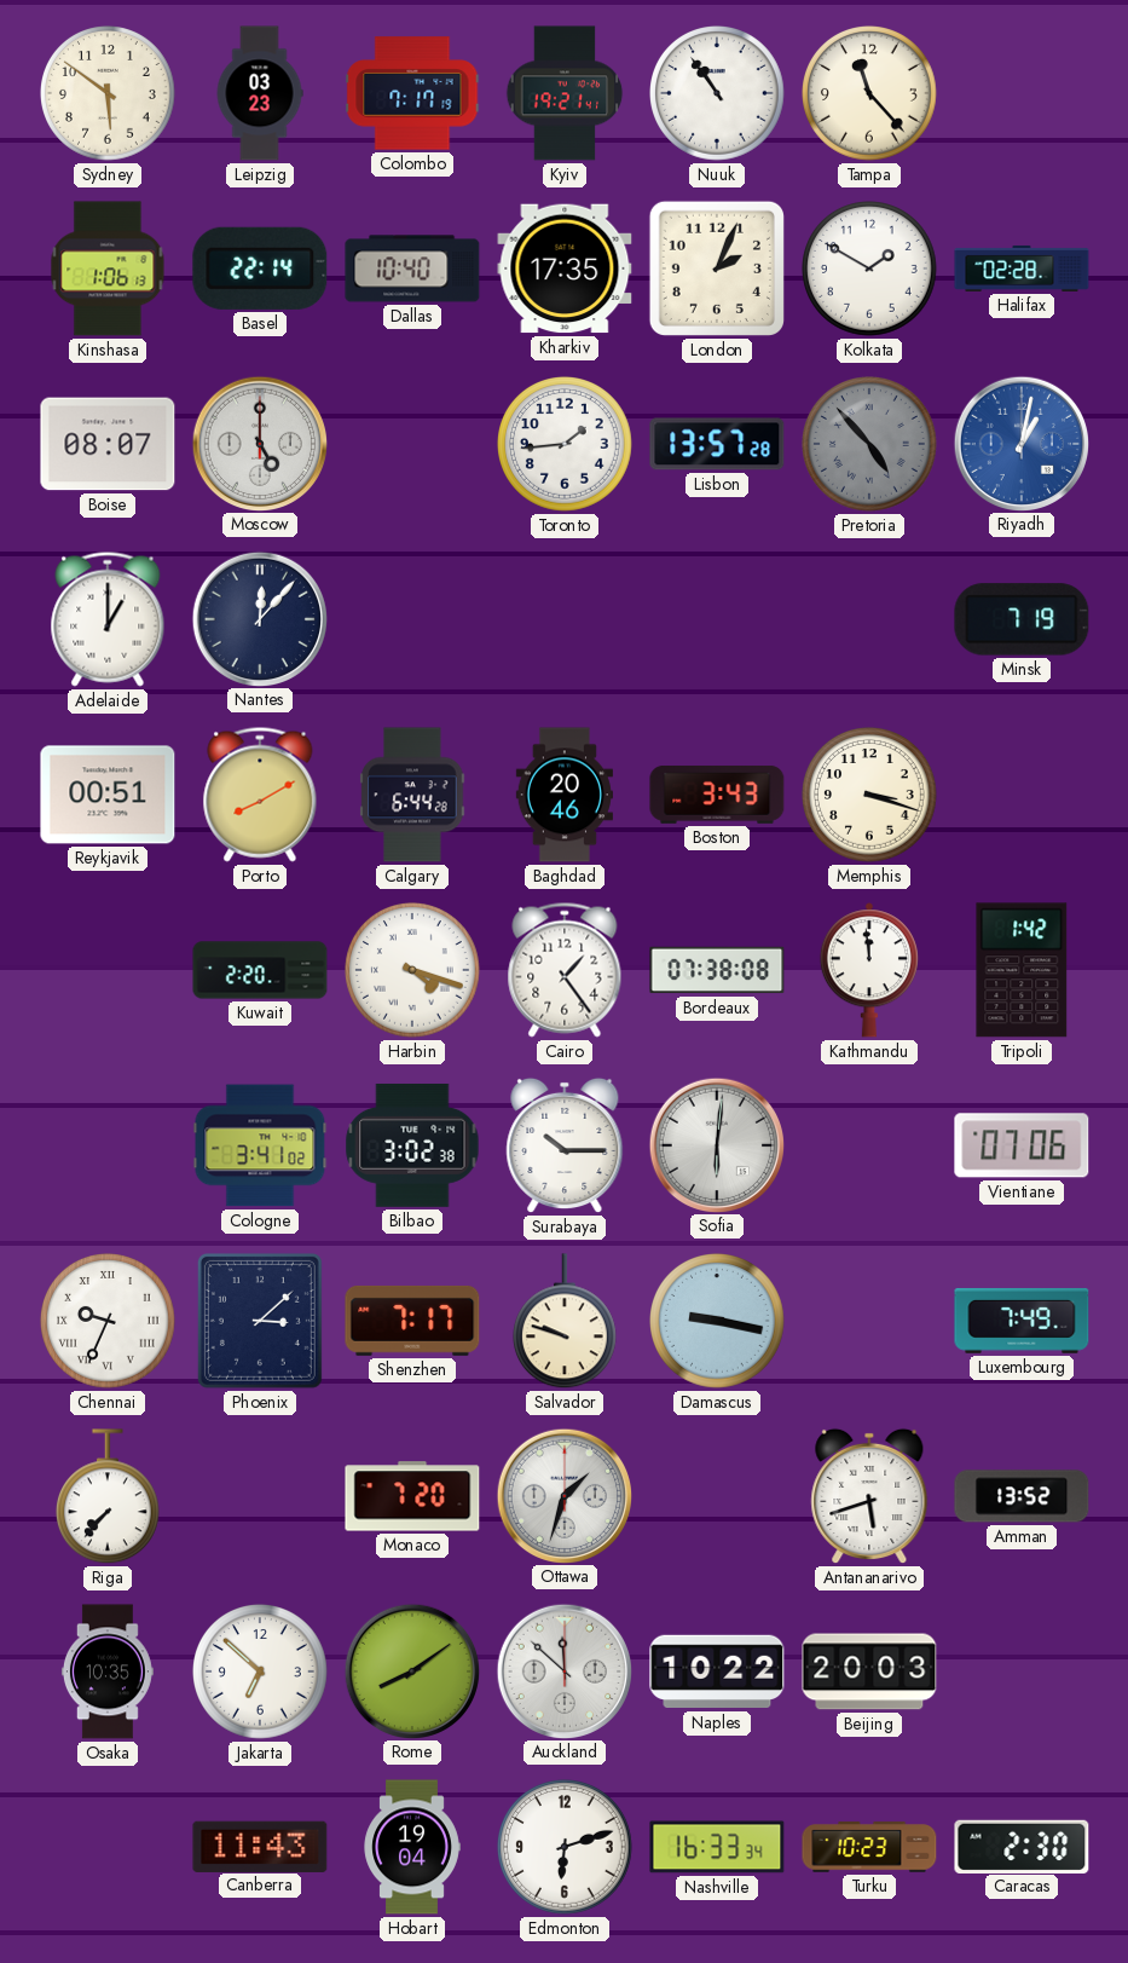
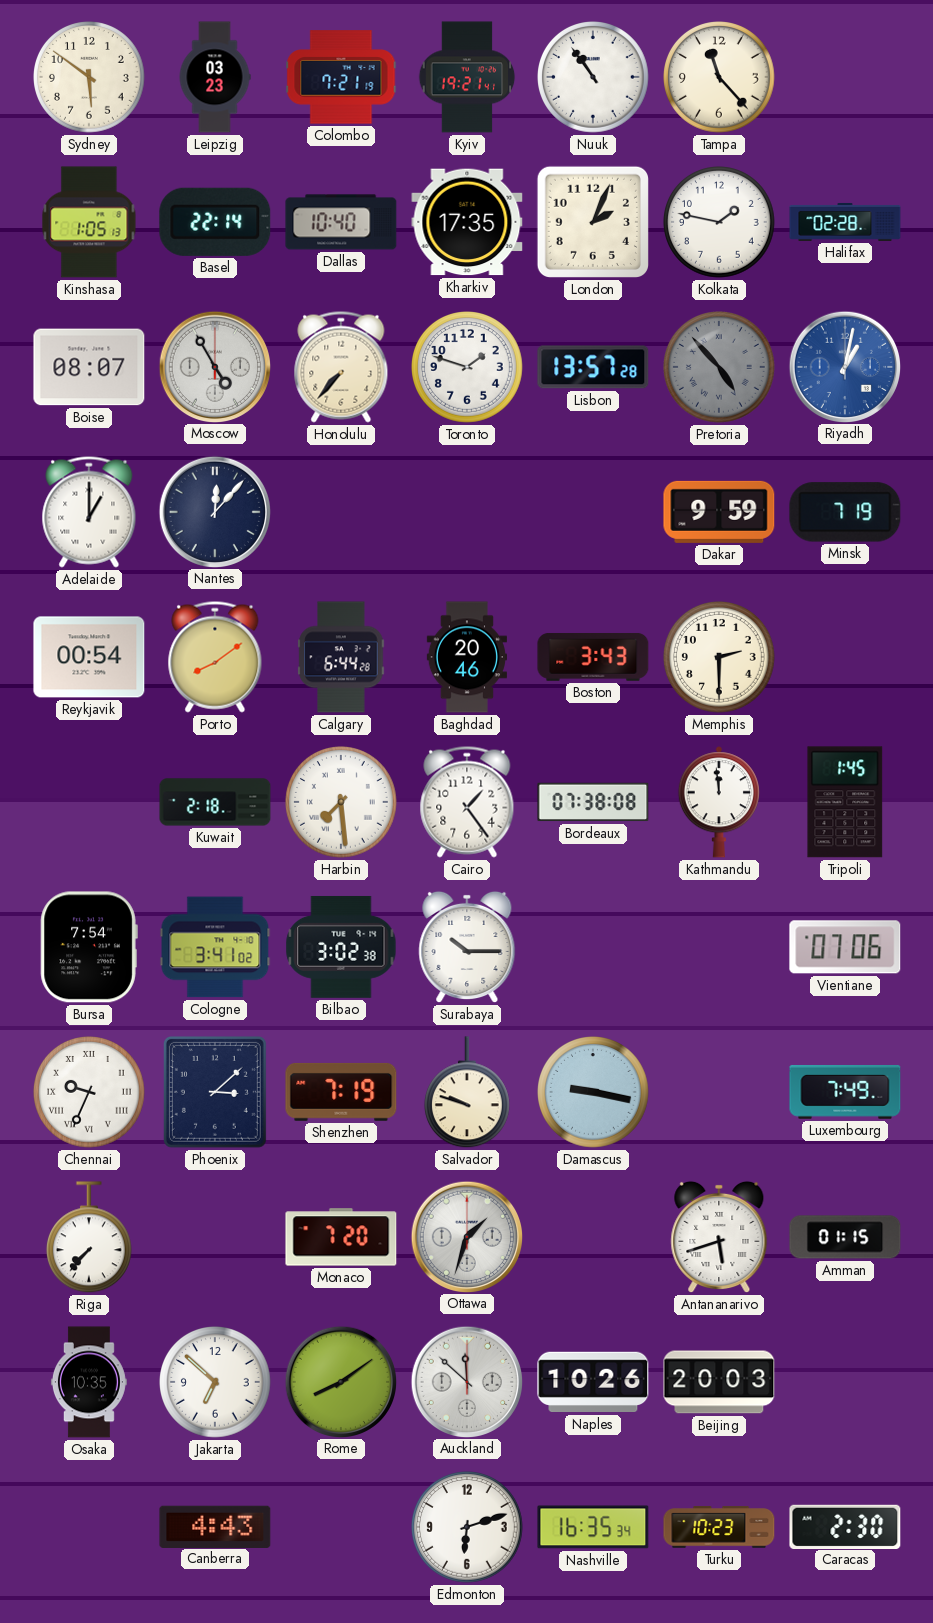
Colombo: 7:17 -> 7:21 (341, 77)
Kinshasa: 1:06 -> 1:05 (89, 222)
Kolkata: 1:50 -> 1:47 (720, 223)
Moscow: 5:00 -> 4:55 (214, 366)
Honolulu: none -> 7:37 (341, 367)
Toronto: 1:44 -> 1:48 (468, 368)
Dakar: none -> 9:59 (719, 512)
Reykjavik: 00:51 -> 00:54 (89, 657)
Porto: 8:10 -> 8:09 (215, 657)
Memphis: 3:18 -> 2:30 (720, 658)
Kuwait: 2:20 -> 2:18 (215, 802)
Harbin: 4:18 -> 7:29 (342, 803)
Tripoli: 1:42 -> 1:45 (845, 802)
Bursa: none -> 7:54 (89, 947)
Sofia: 6:01 -> none (716, 1144)
Shenzhen: 7:17 -> 7:19 (341, 1092)
Amman: 13:52 -> 01:15 (845, 1237)
Naples: 10:22 -> 10:26 (593, 1382)
Canberra: 11:43 -> 4:43 (215, 1526)
Hobart: 19:04 -> none (412, 1847)
Nashville: 16:33 -> 16:35 (593, 1527)
